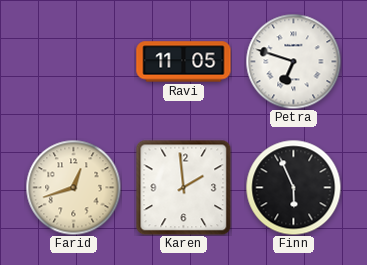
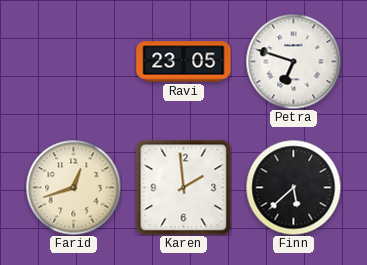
Ravi: 11:05 -> 23:05 (184, 62)
Finn: 5:56 -> 5:38 (293, 187)
